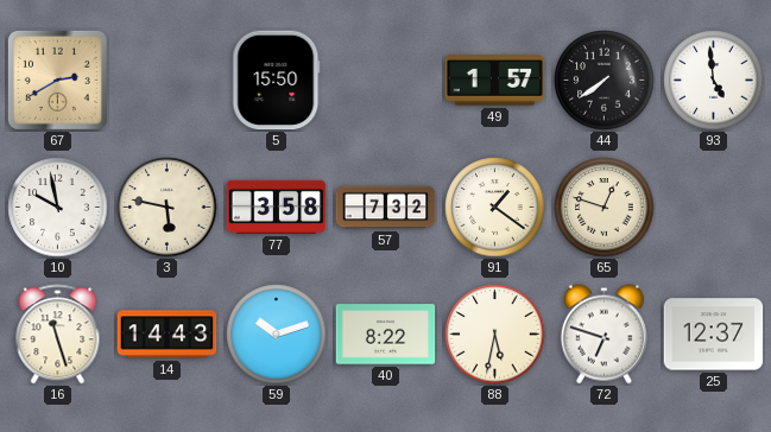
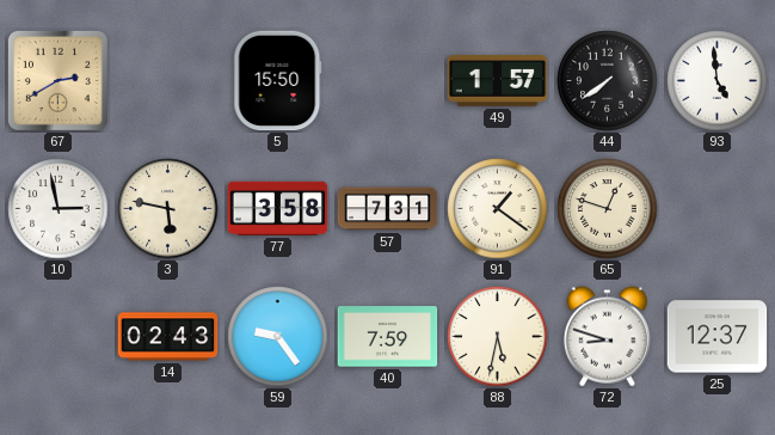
10: 9:58 -> 2:58 (59, 209)
57: 7:32 -> 7:31 (388, 209)
16: 11:27 -> none (58, 335)
14: 14:43 -> 02:43 (168, 337)
59: 10:12 -> 9:24 (278, 337)
40: 8:22 -> 7:59 (388, 337)
72: 6:48 -> 8:48 (607, 337)
